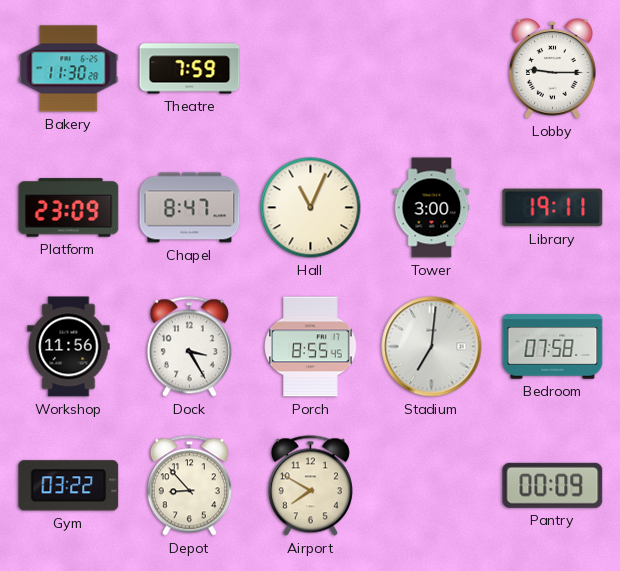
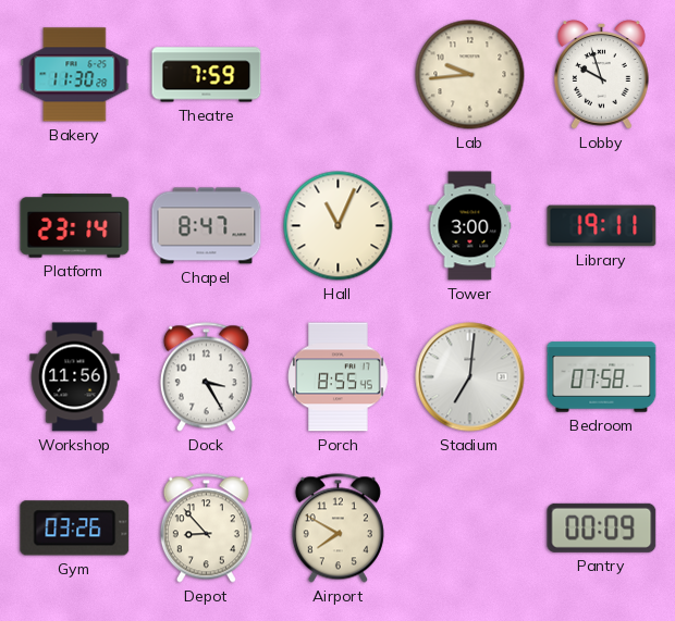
Lab: none -> 9:44 (470, 75)
Lobby: 9:15 -> 9:57 (602, 75)
Platform: 23:09 -> 23:14 (75, 226)
Gym: 03:22 -> 03:26 (75, 529)
